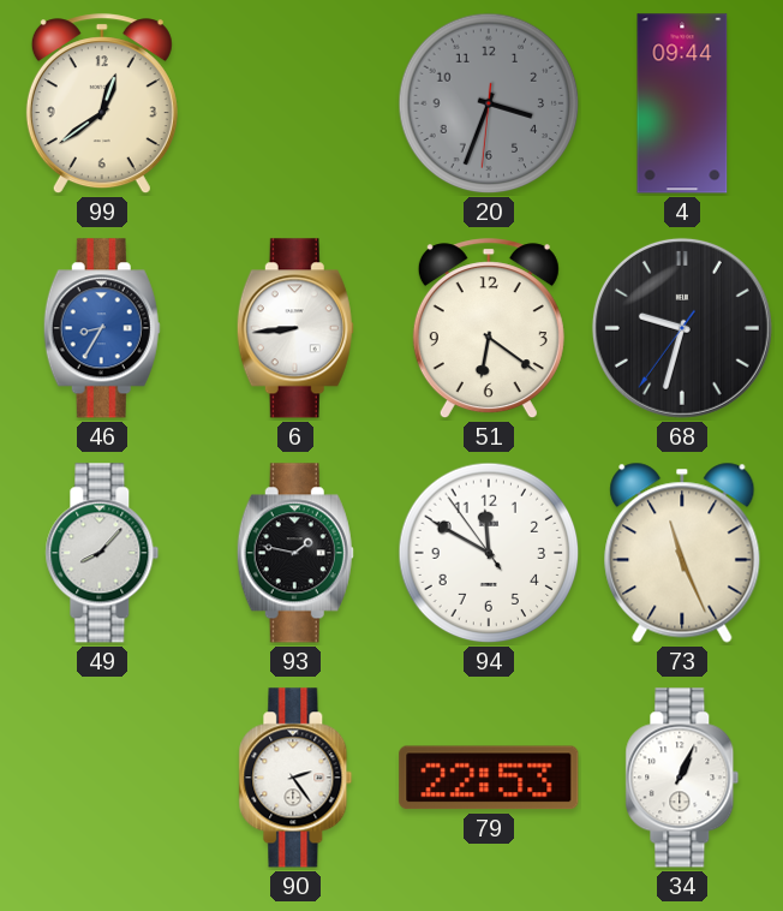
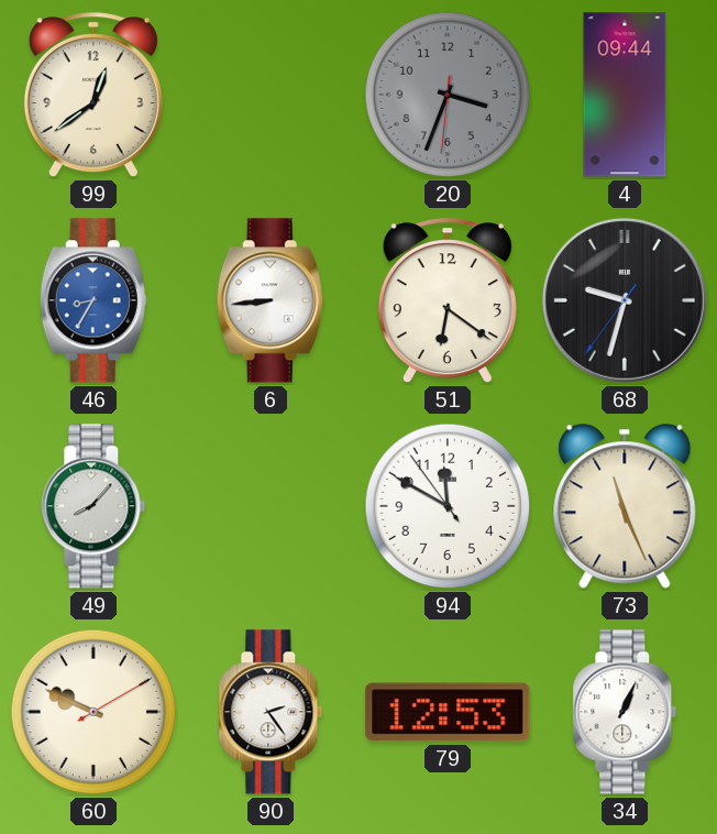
93: 1:47 -> none (295, 553)
60: none -> 9:49 (93, 712)
79: 22:53 -> 12:53 (448, 712)
